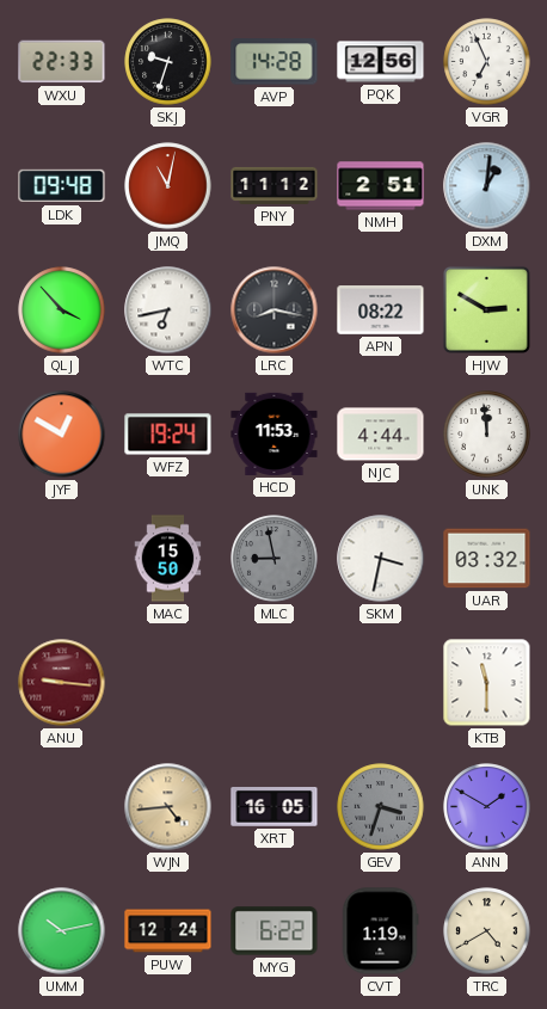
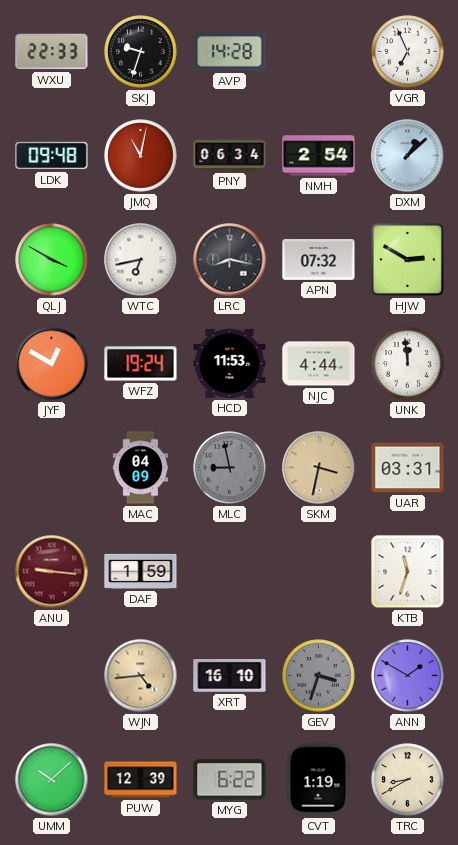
PQK: 12:56 -> none (381, 62)
PNY: 11:12 -> 06:34 (230, 155)
NMH: 2:51 -> 2:54 (319, 156)
DXM: 1:01 -> 1:08 (408, 156)
QLJ: 3:53 -> 3:50 (52, 260)
APN: 08:22 -> 07:32 (319, 260)
MAC: 15:50 -> 04:09 (141, 468)
SKM dial: white -> champagne (319, 468)
UAR: 03:32 -> 03:31 (408, 468)
DAF: none -> 1:59 (141, 571)
KTB: 11:30 -> 11:33 (408, 572)
XRT: 16:05 -> 16:10 (230, 676)
UMM: 10:13 -> 10:08 (52, 780)
PUW: 12:24 -> 12:39 (141, 780)
TRC: 4:40 -> 8:40 (408, 780)
